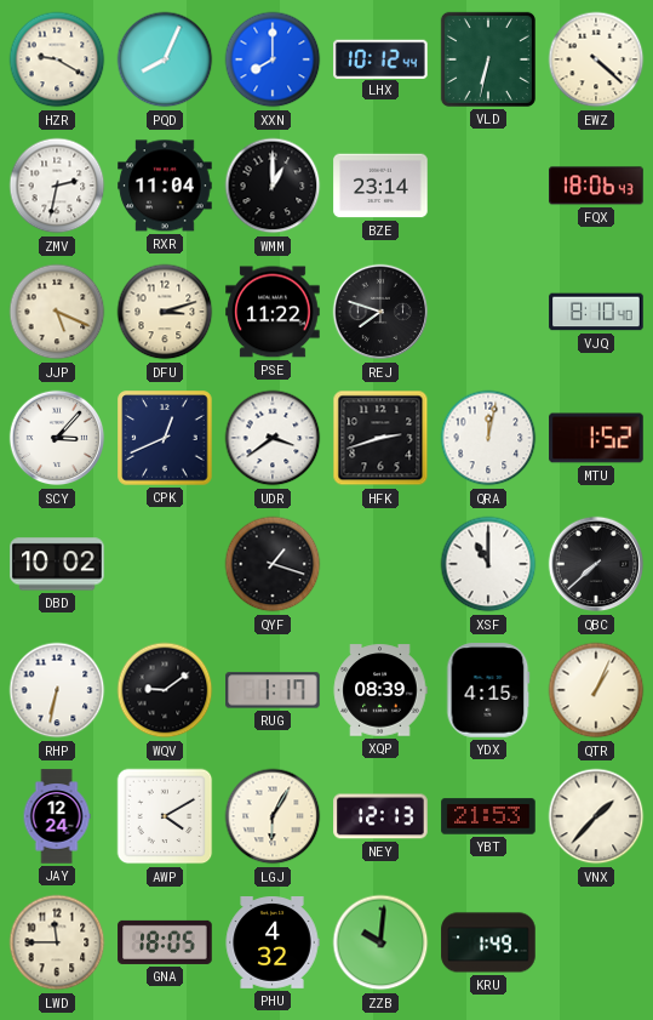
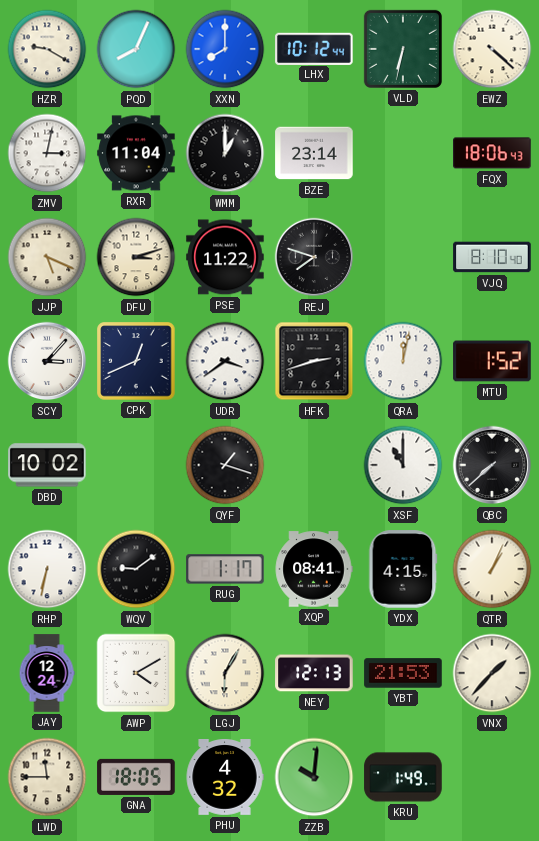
ZMV: 2:32 -> 3:02 (47, 153)
XQP: 08:39 -> 08:41 (314, 569)
